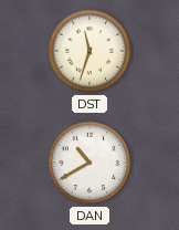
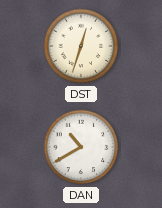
DST: 11:33 -> 12:33 (81, 46)
